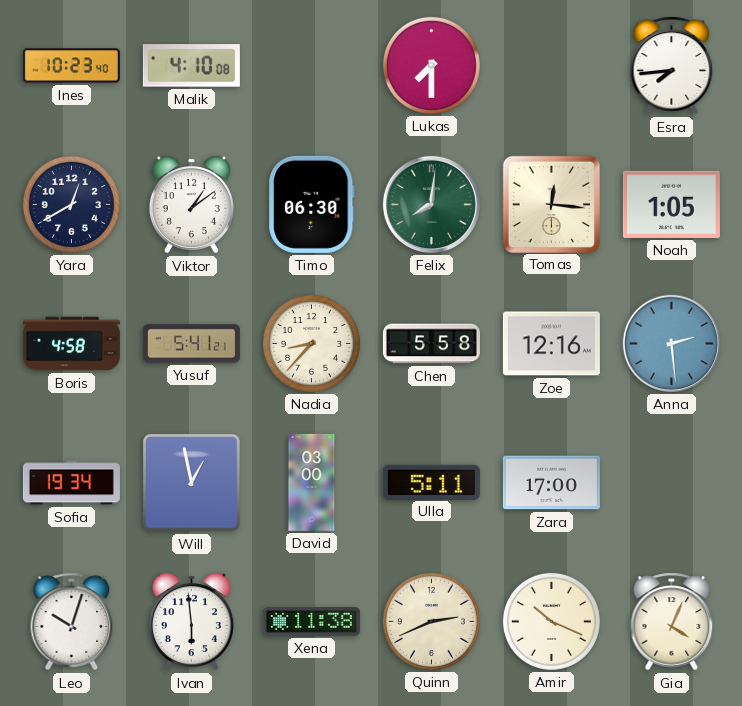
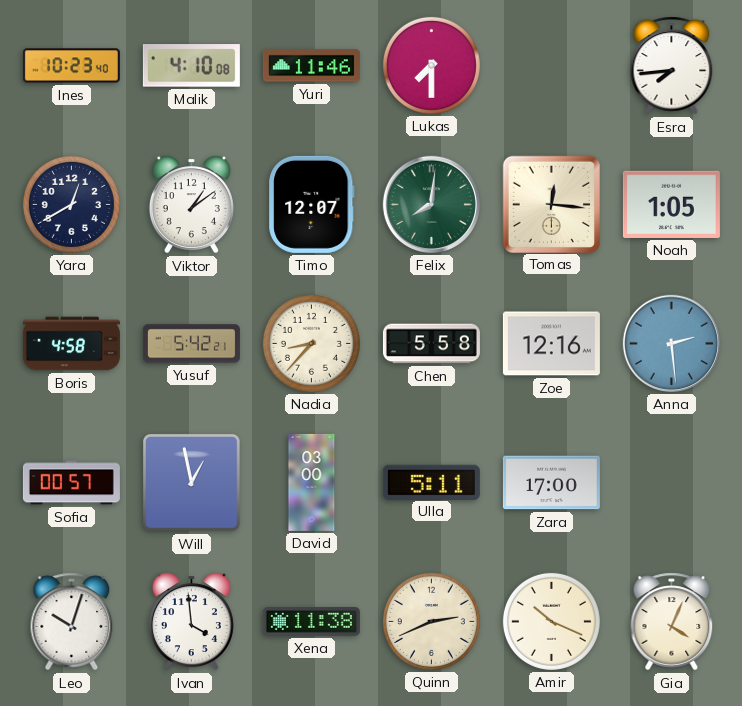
Yuri: none -> 11:46 (311, 66)
Timo: 06:30 -> 12:07 (312, 204)
Yusuf: 5:41 -> 5:42 (191, 344)
Sofia: 19:34 -> 00:57 (71, 483)
Ivan: 5:59 -> 3:59 (191, 622)
